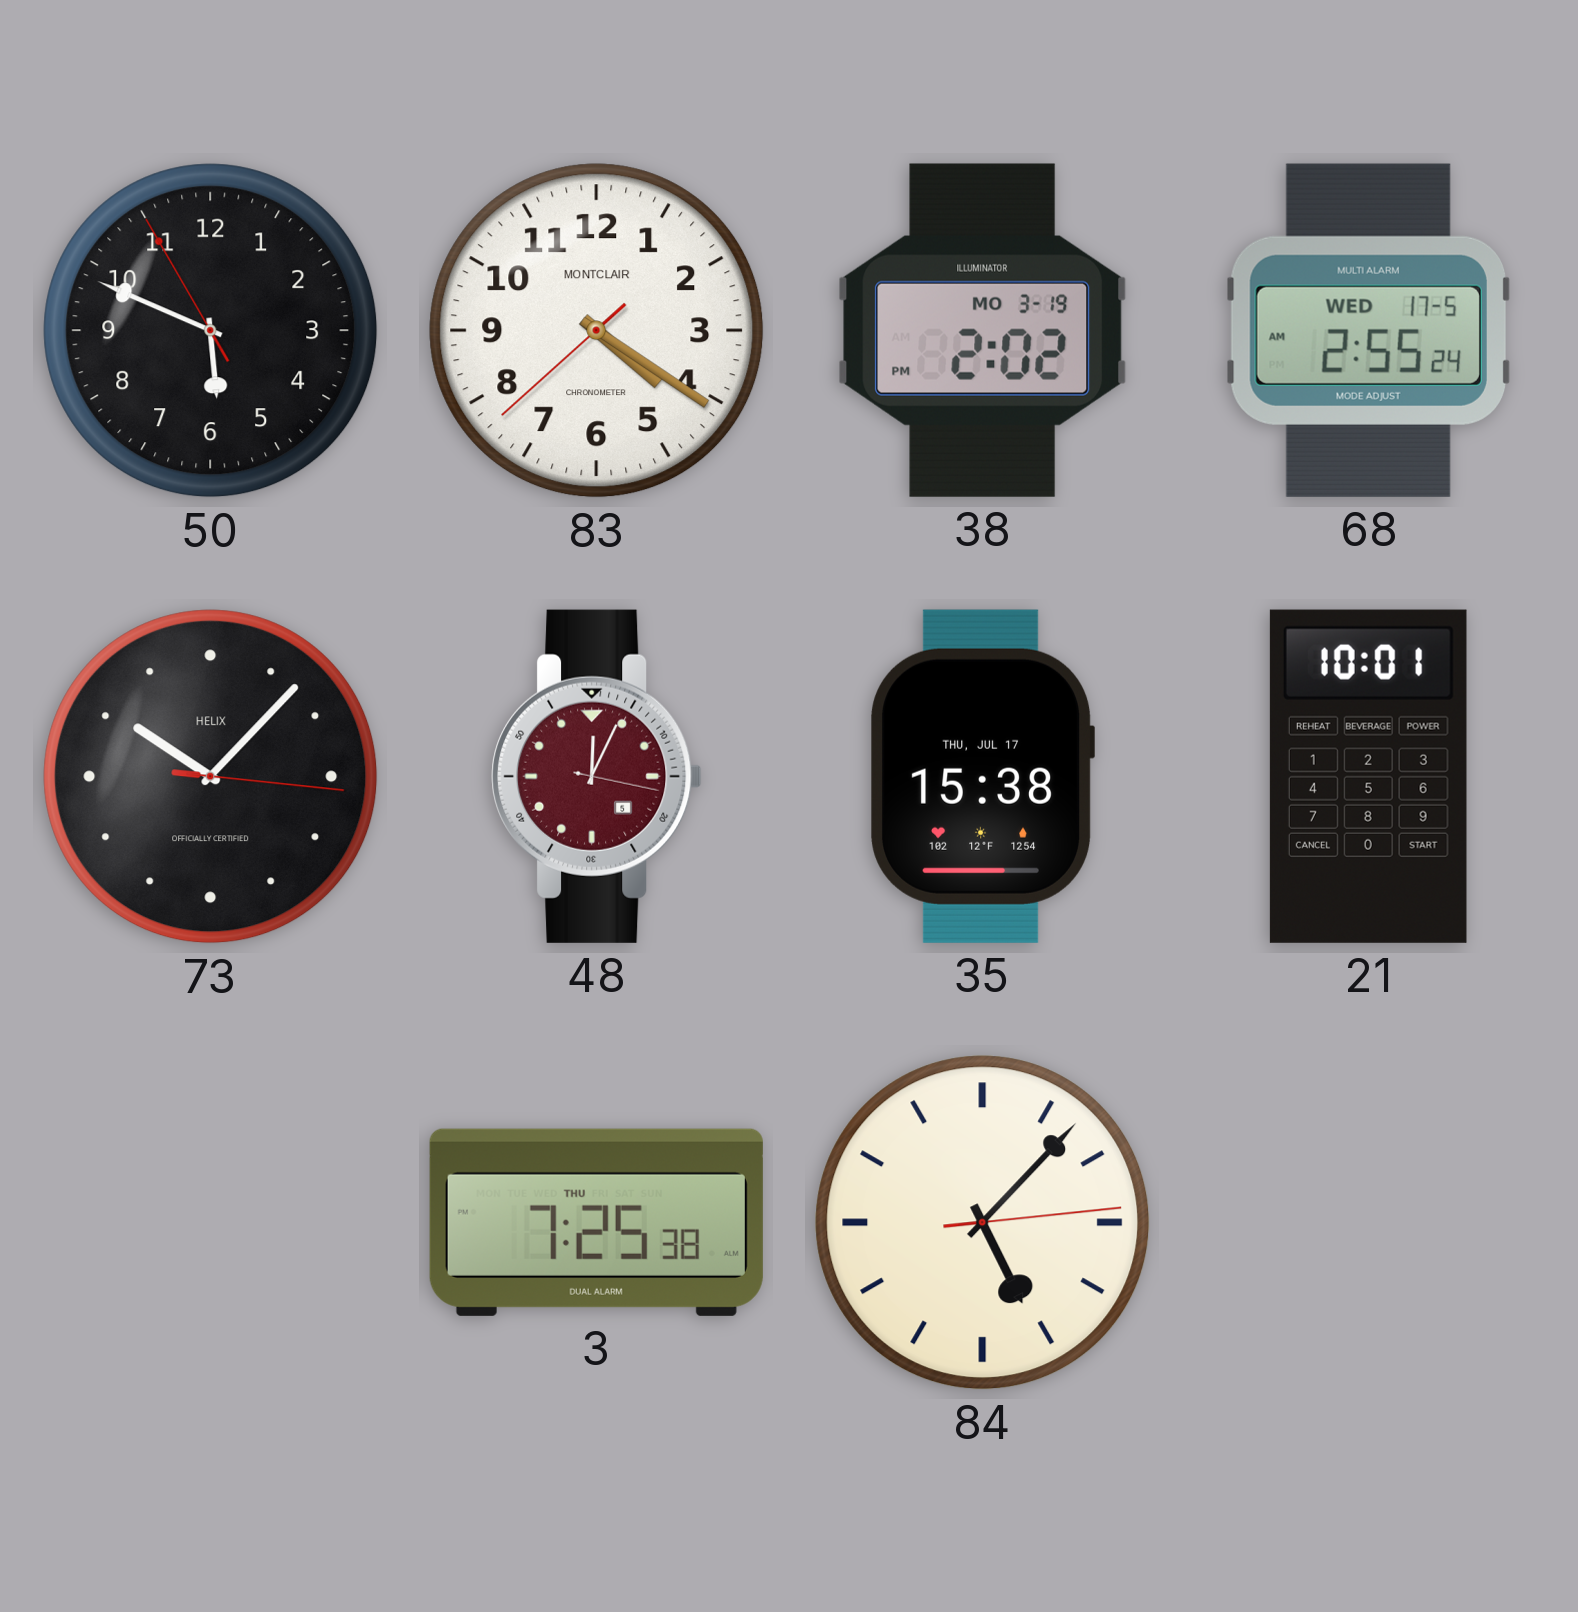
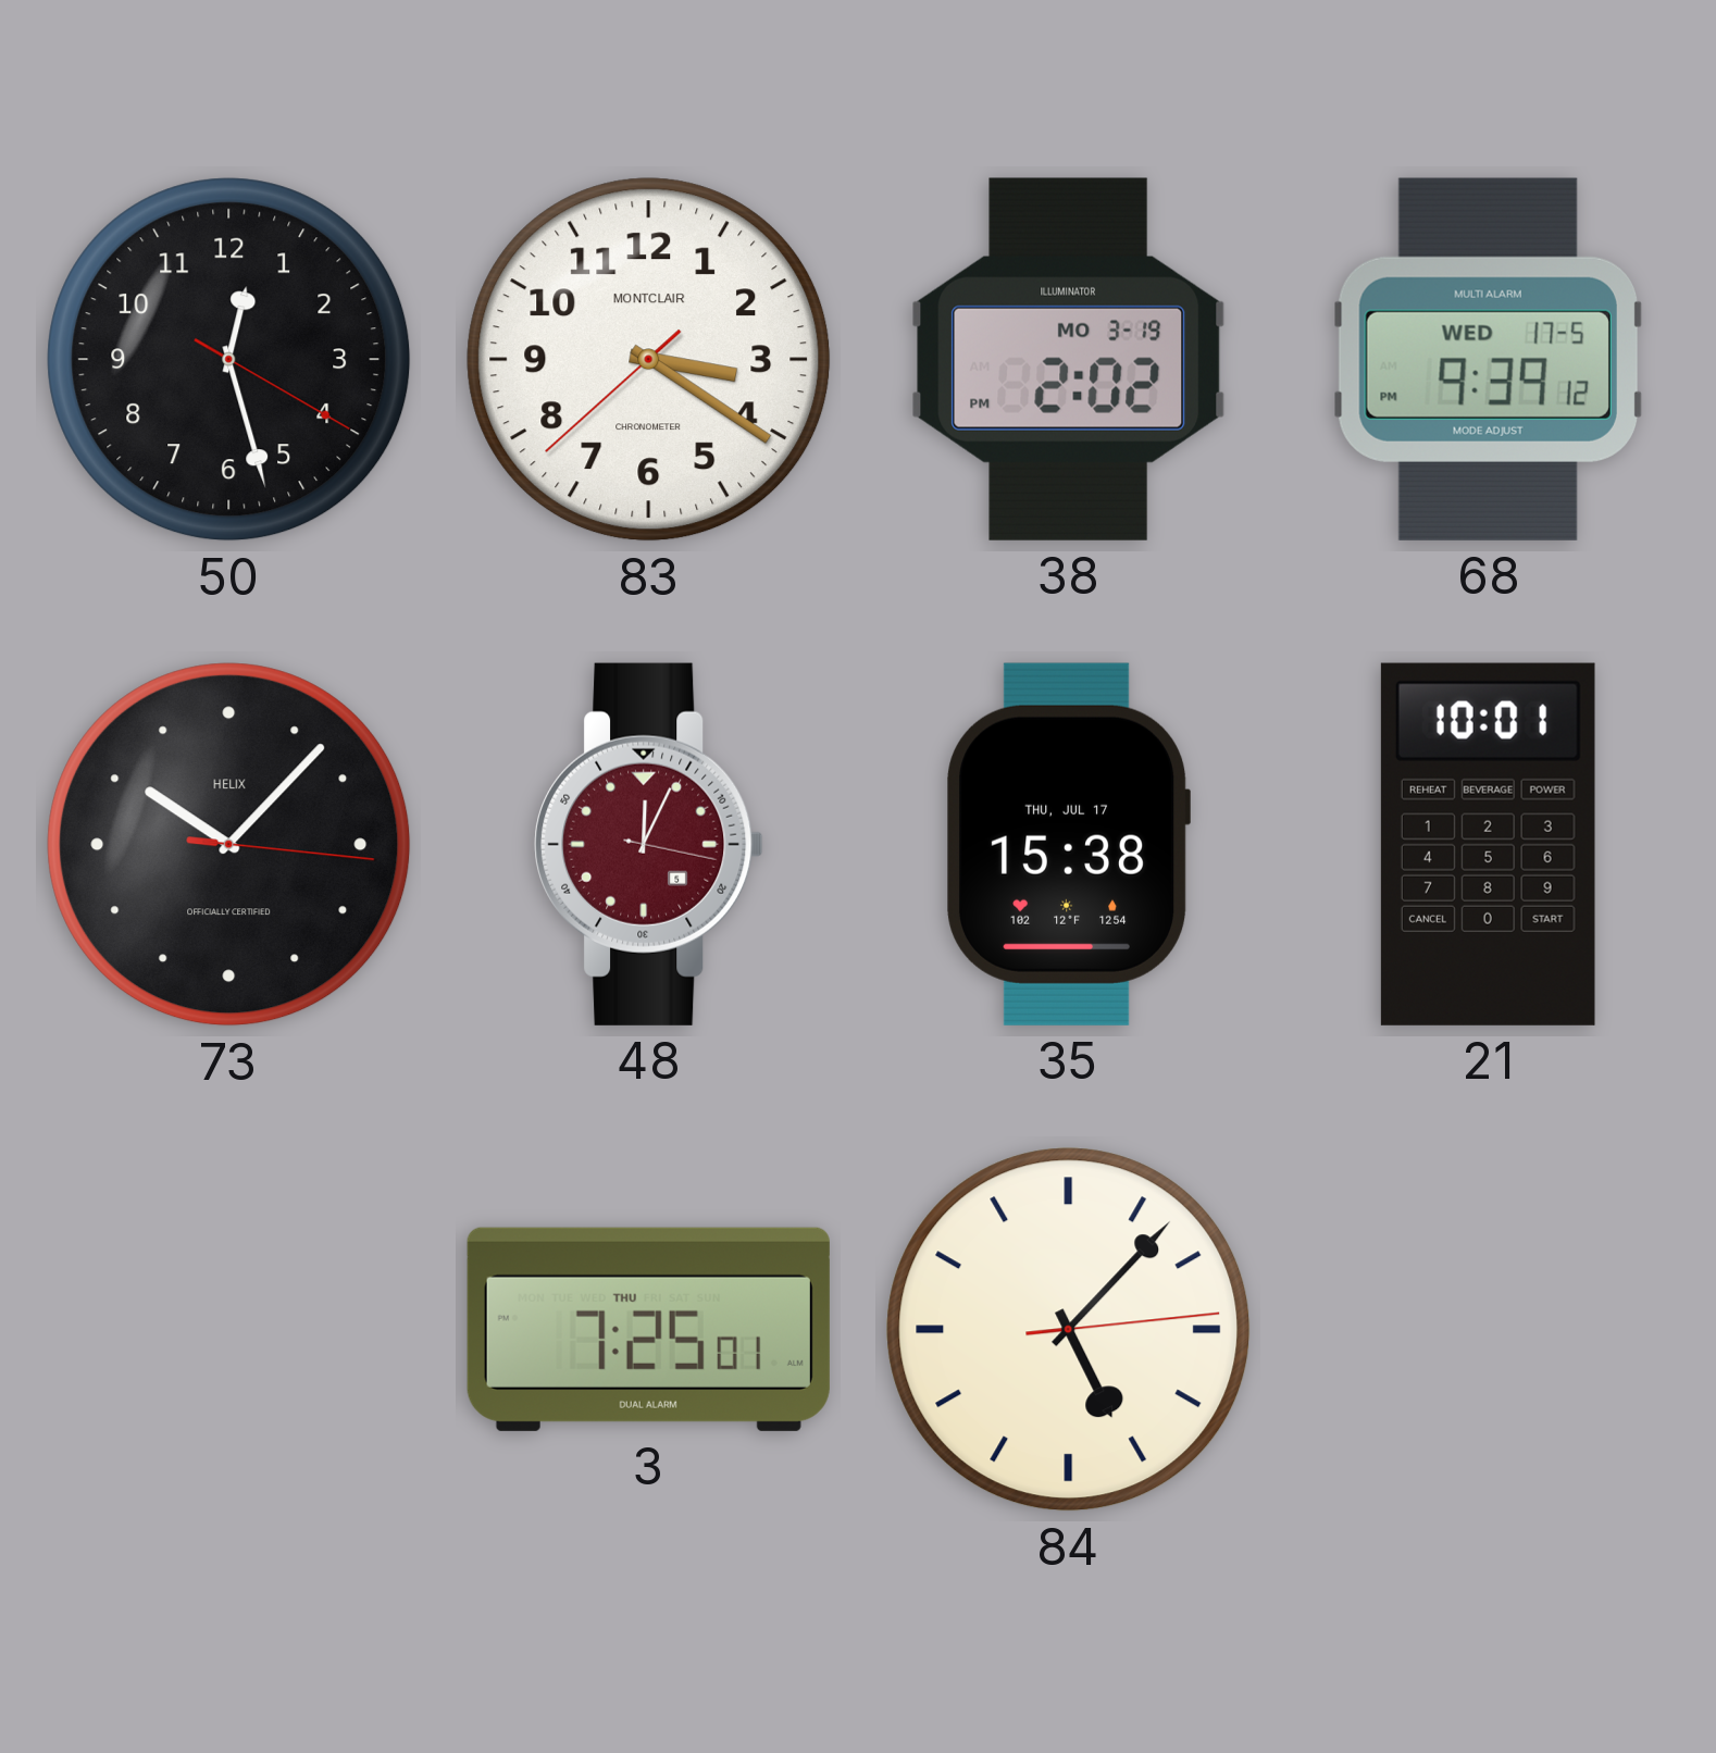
50: 5:48 -> 12:27 (229, 360)
83: 4:20 -> 3:20 (649, 360)
68: 2:55 -> 9:39 (1488, 359)
3: 7:25:38 -> 7:25:01 (648, 1329)
